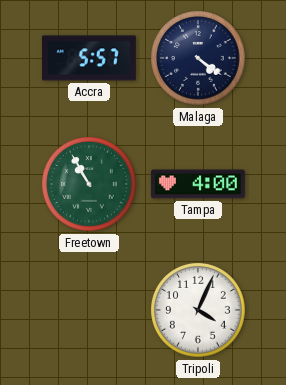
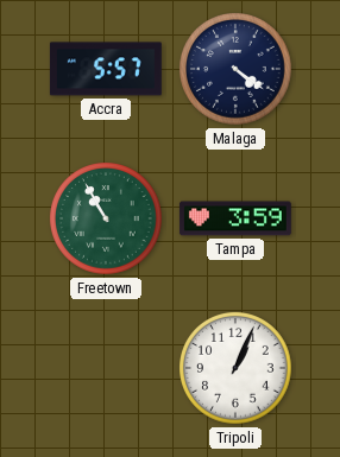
Tampa: 4:00 -> 3:59 (235, 218)
Tripoli: 4:04 -> 1:04 (237, 369)
